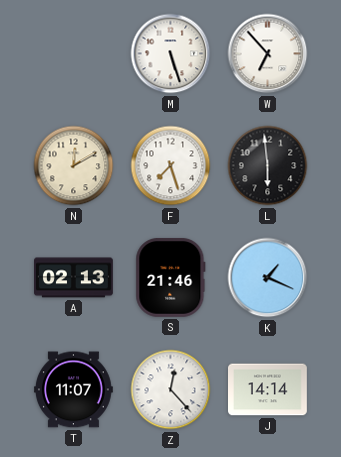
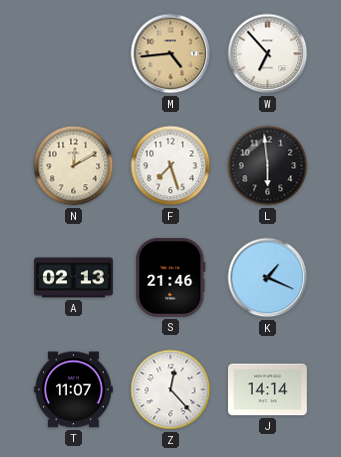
M: 5:27 -> 4:44 (171, 54)
M dial: white -> champagne (171, 54)
